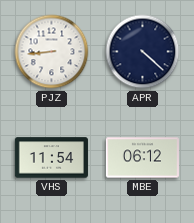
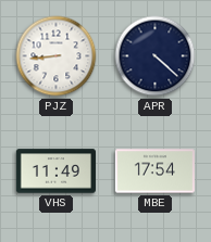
VHS: 11:54 -> 11:49 (55, 171)
MBE: 06:12 -> 17:54 (154, 171)
